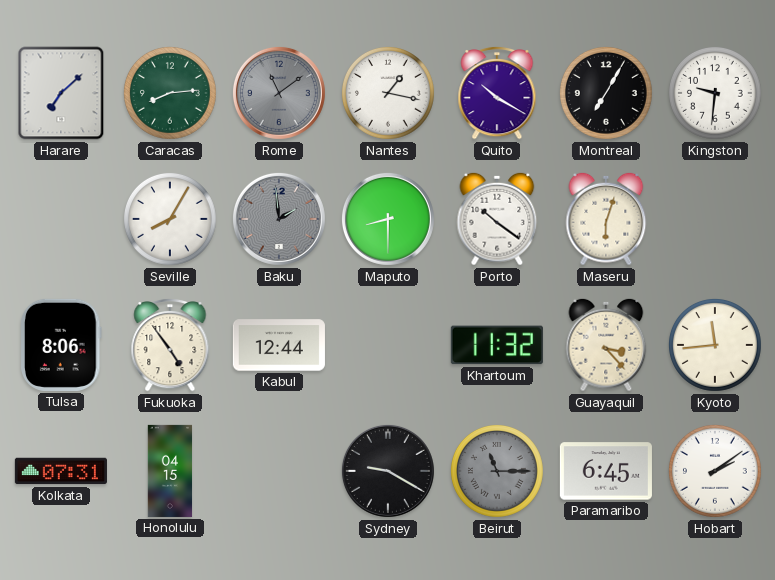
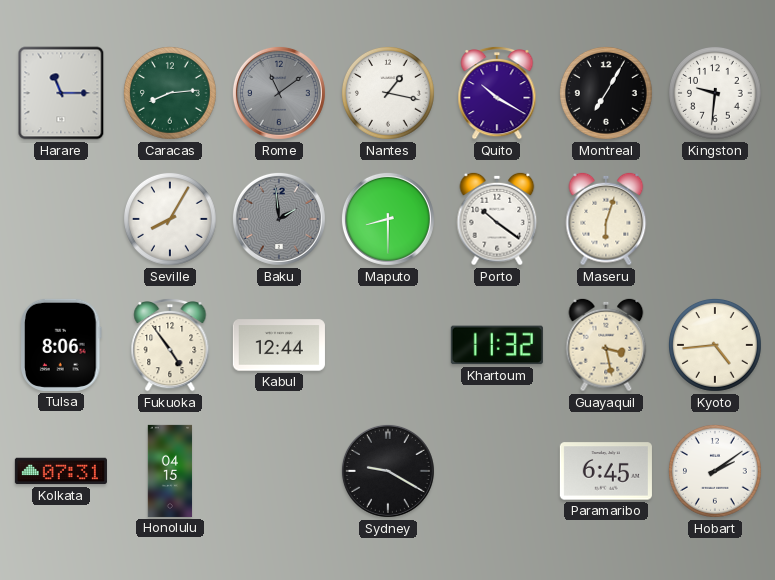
Harare: 7:08 -> 11:15 (61, 93)
Guayaquil: 3:23 -> 3:28 (606, 345)
Kyoto: 11:44 -> 4:44 (715, 345)
Beirut: 11:15 -> none (497, 471)
